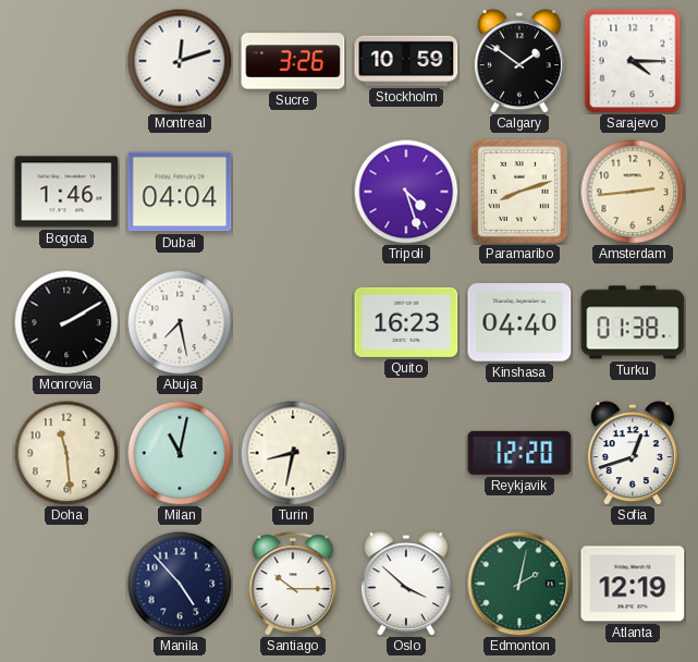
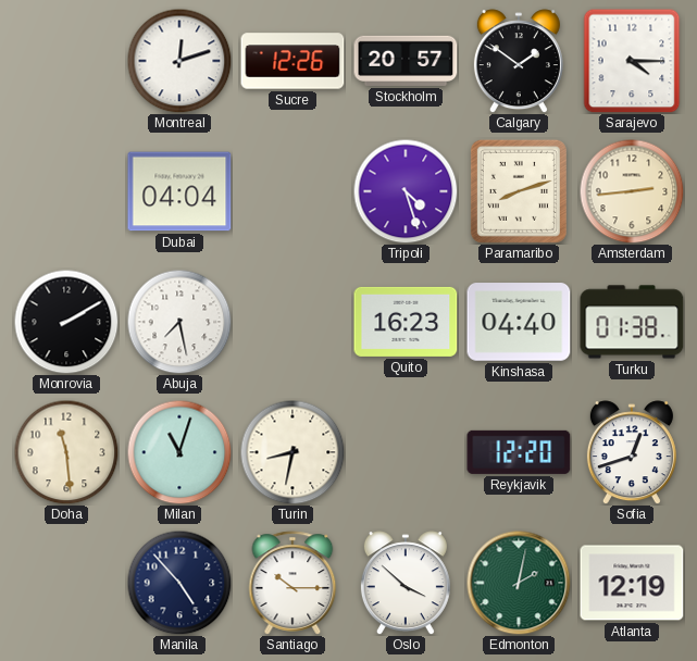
Sucre: 3:26 -> 12:26 (293, 61)
Stockholm: 10:59 -> 20:57 (406, 61)
Bogota: 1:46 -> none (66, 192)
Milan: 11:02 -> 11:03 (179, 452)
